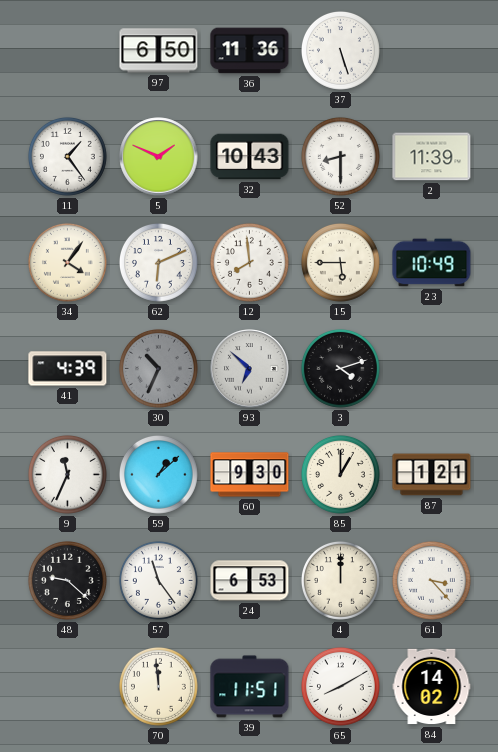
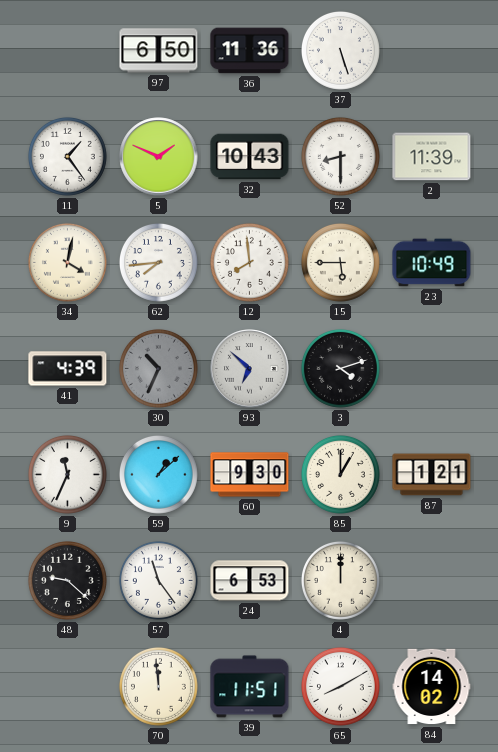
34: 4:06 -> 4:02 (67, 262)
62: 6:11 -> 7:44 (158, 262)
61: 3:23 -> none (431, 580)
